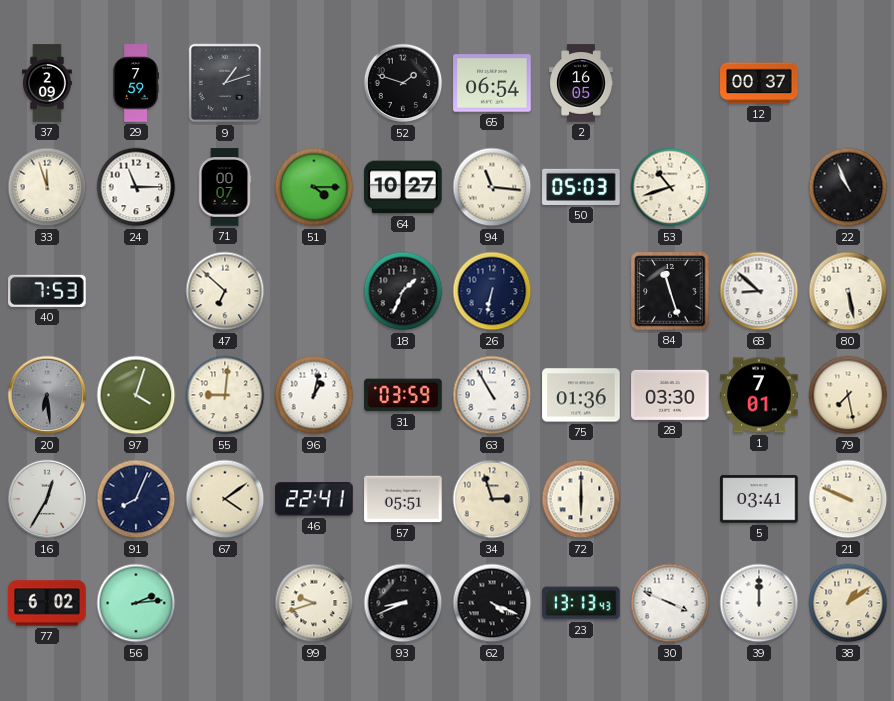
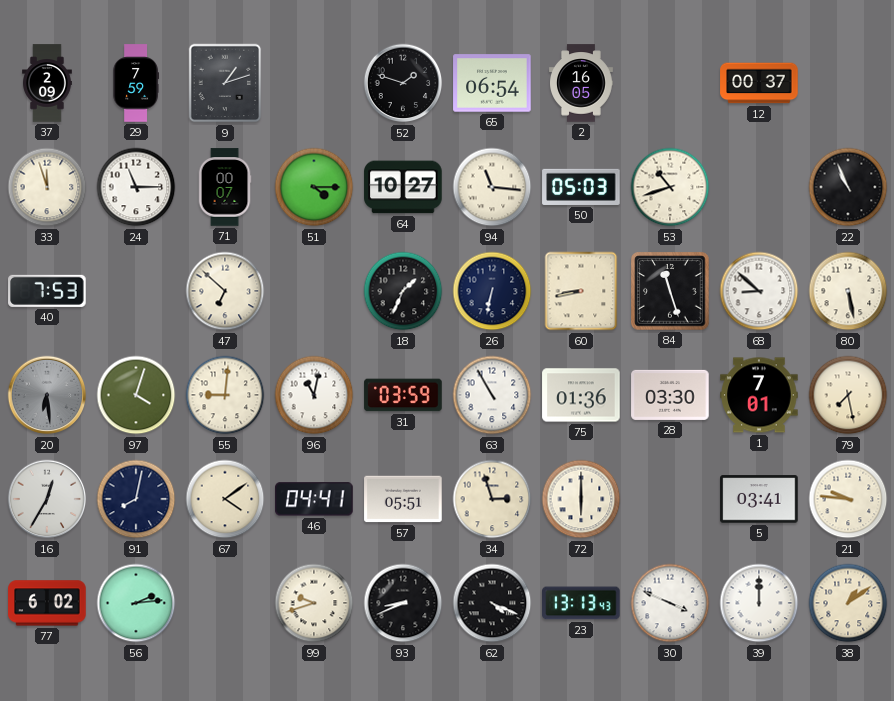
60: none -> 8:43 (581, 291)
96: 1:02 -> 11:02 (314, 395)
91: 8:04 -> 8:02 (136, 499)
46: 22:41 -> 04:41 (314, 499)
21: 9:49 -> 9:46 (848, 499)
